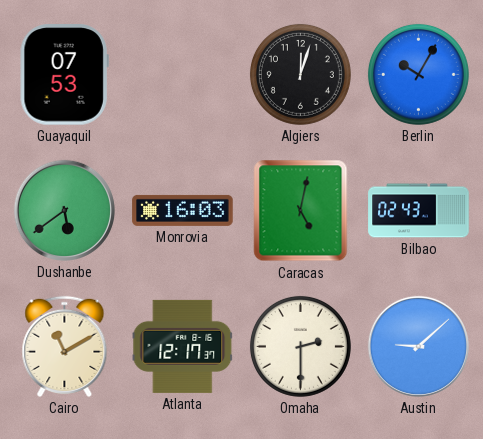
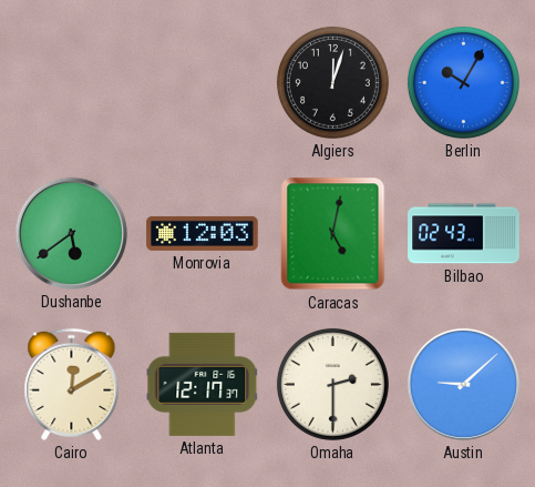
Guayaquil: 07:53 -> none (64, 75)
Monrovia: 16:03 -> 12:03 (203, 233)
Cairo: 11:10 -> 12:10 (72, 384)
